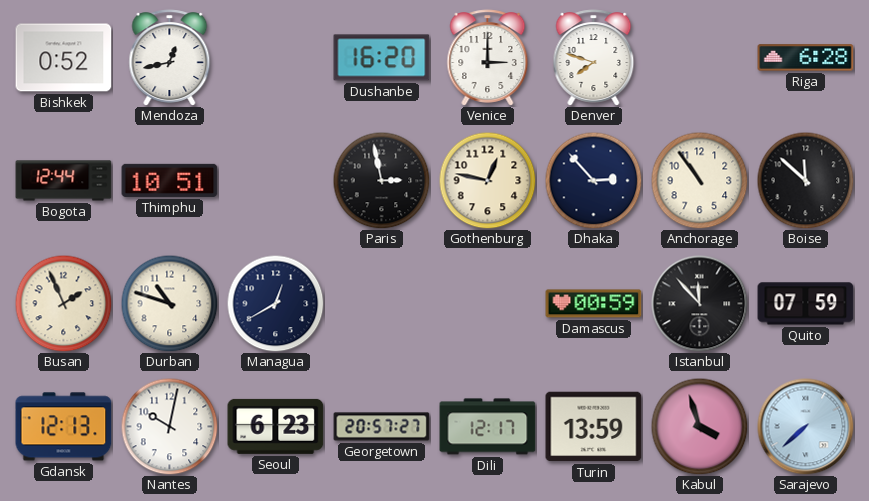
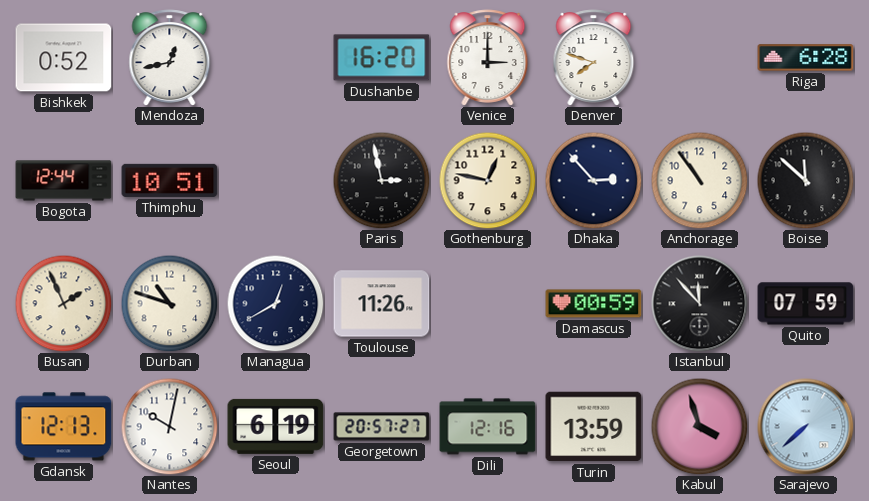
Toulouse: none -> 11:26 (382, 304)
Seoul: 6:23 -> 6:19 (276, 426)
Dili: 12:17 -> 12:16 (488, 427)
